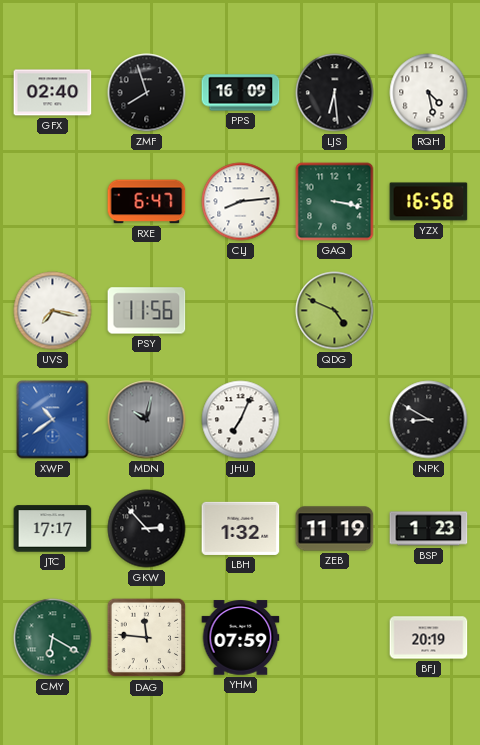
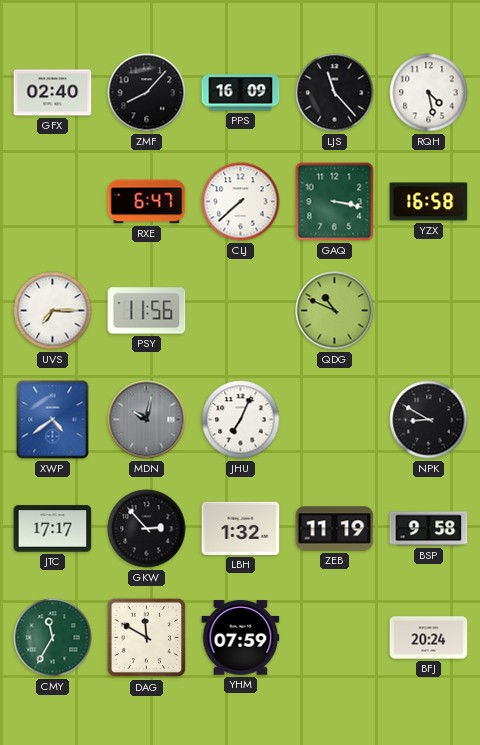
ZMF: 7:57 -> 8:07 (147, 93)
LJS: 6:29 -> 11:23 (335, 93)
CLJ: 8:14 -> 7:38 (241, 202)
UVS: 7:17 -> 7:15 (53, 311)
QDG: 4:49 -> 10:49 (335, 311)
XWP: 10:39 -> 4:39 (53, 420)
BSP: 1:23 -> 9:58 (429, 529)
CMY: 6:20 -> 11:35 (53, 638)
DAG: 11:46 -> 11:50 (147, 638)
BFJ: 20:19 -> 20:24 (429, 638)
